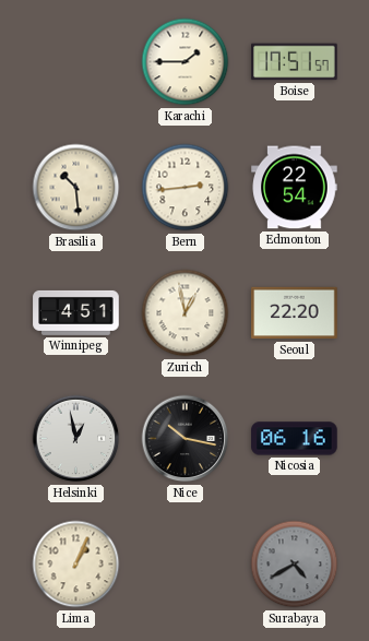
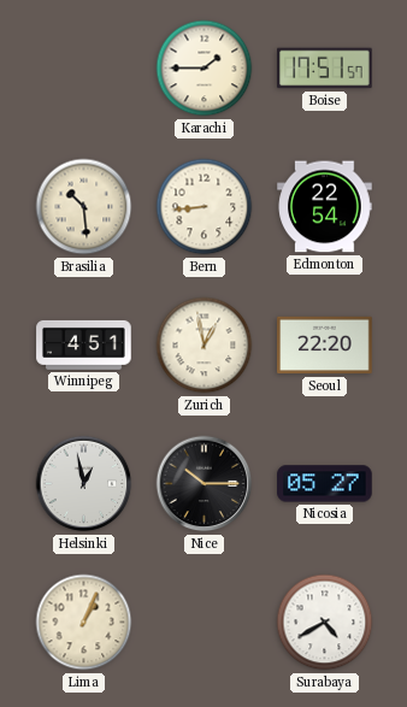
Bern: 2:44 -> 8:44 (205, 207)
Nice: 10:17 -> 10:15 (205, 484)
Nicosia: 06:16 -> 05:27 (325, 484)
Surabaya dial: grey -> white (325, 623)
